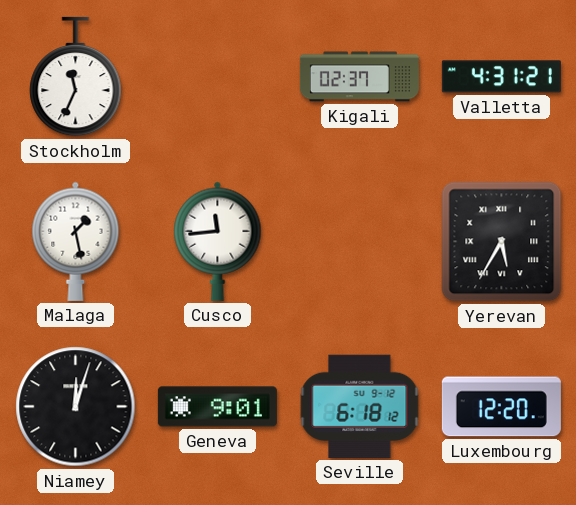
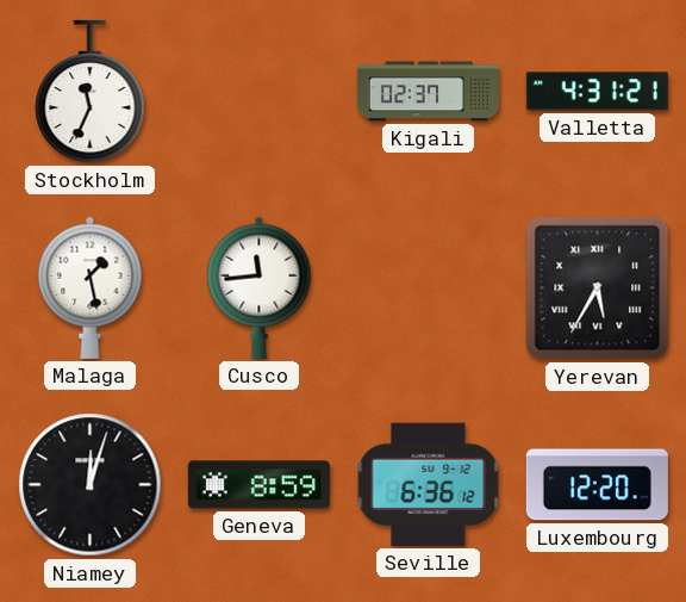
Geneva: 9:01 -> 8:59 (258, 485)
Seville: 6:18 -> 6:36 (429, 484)
